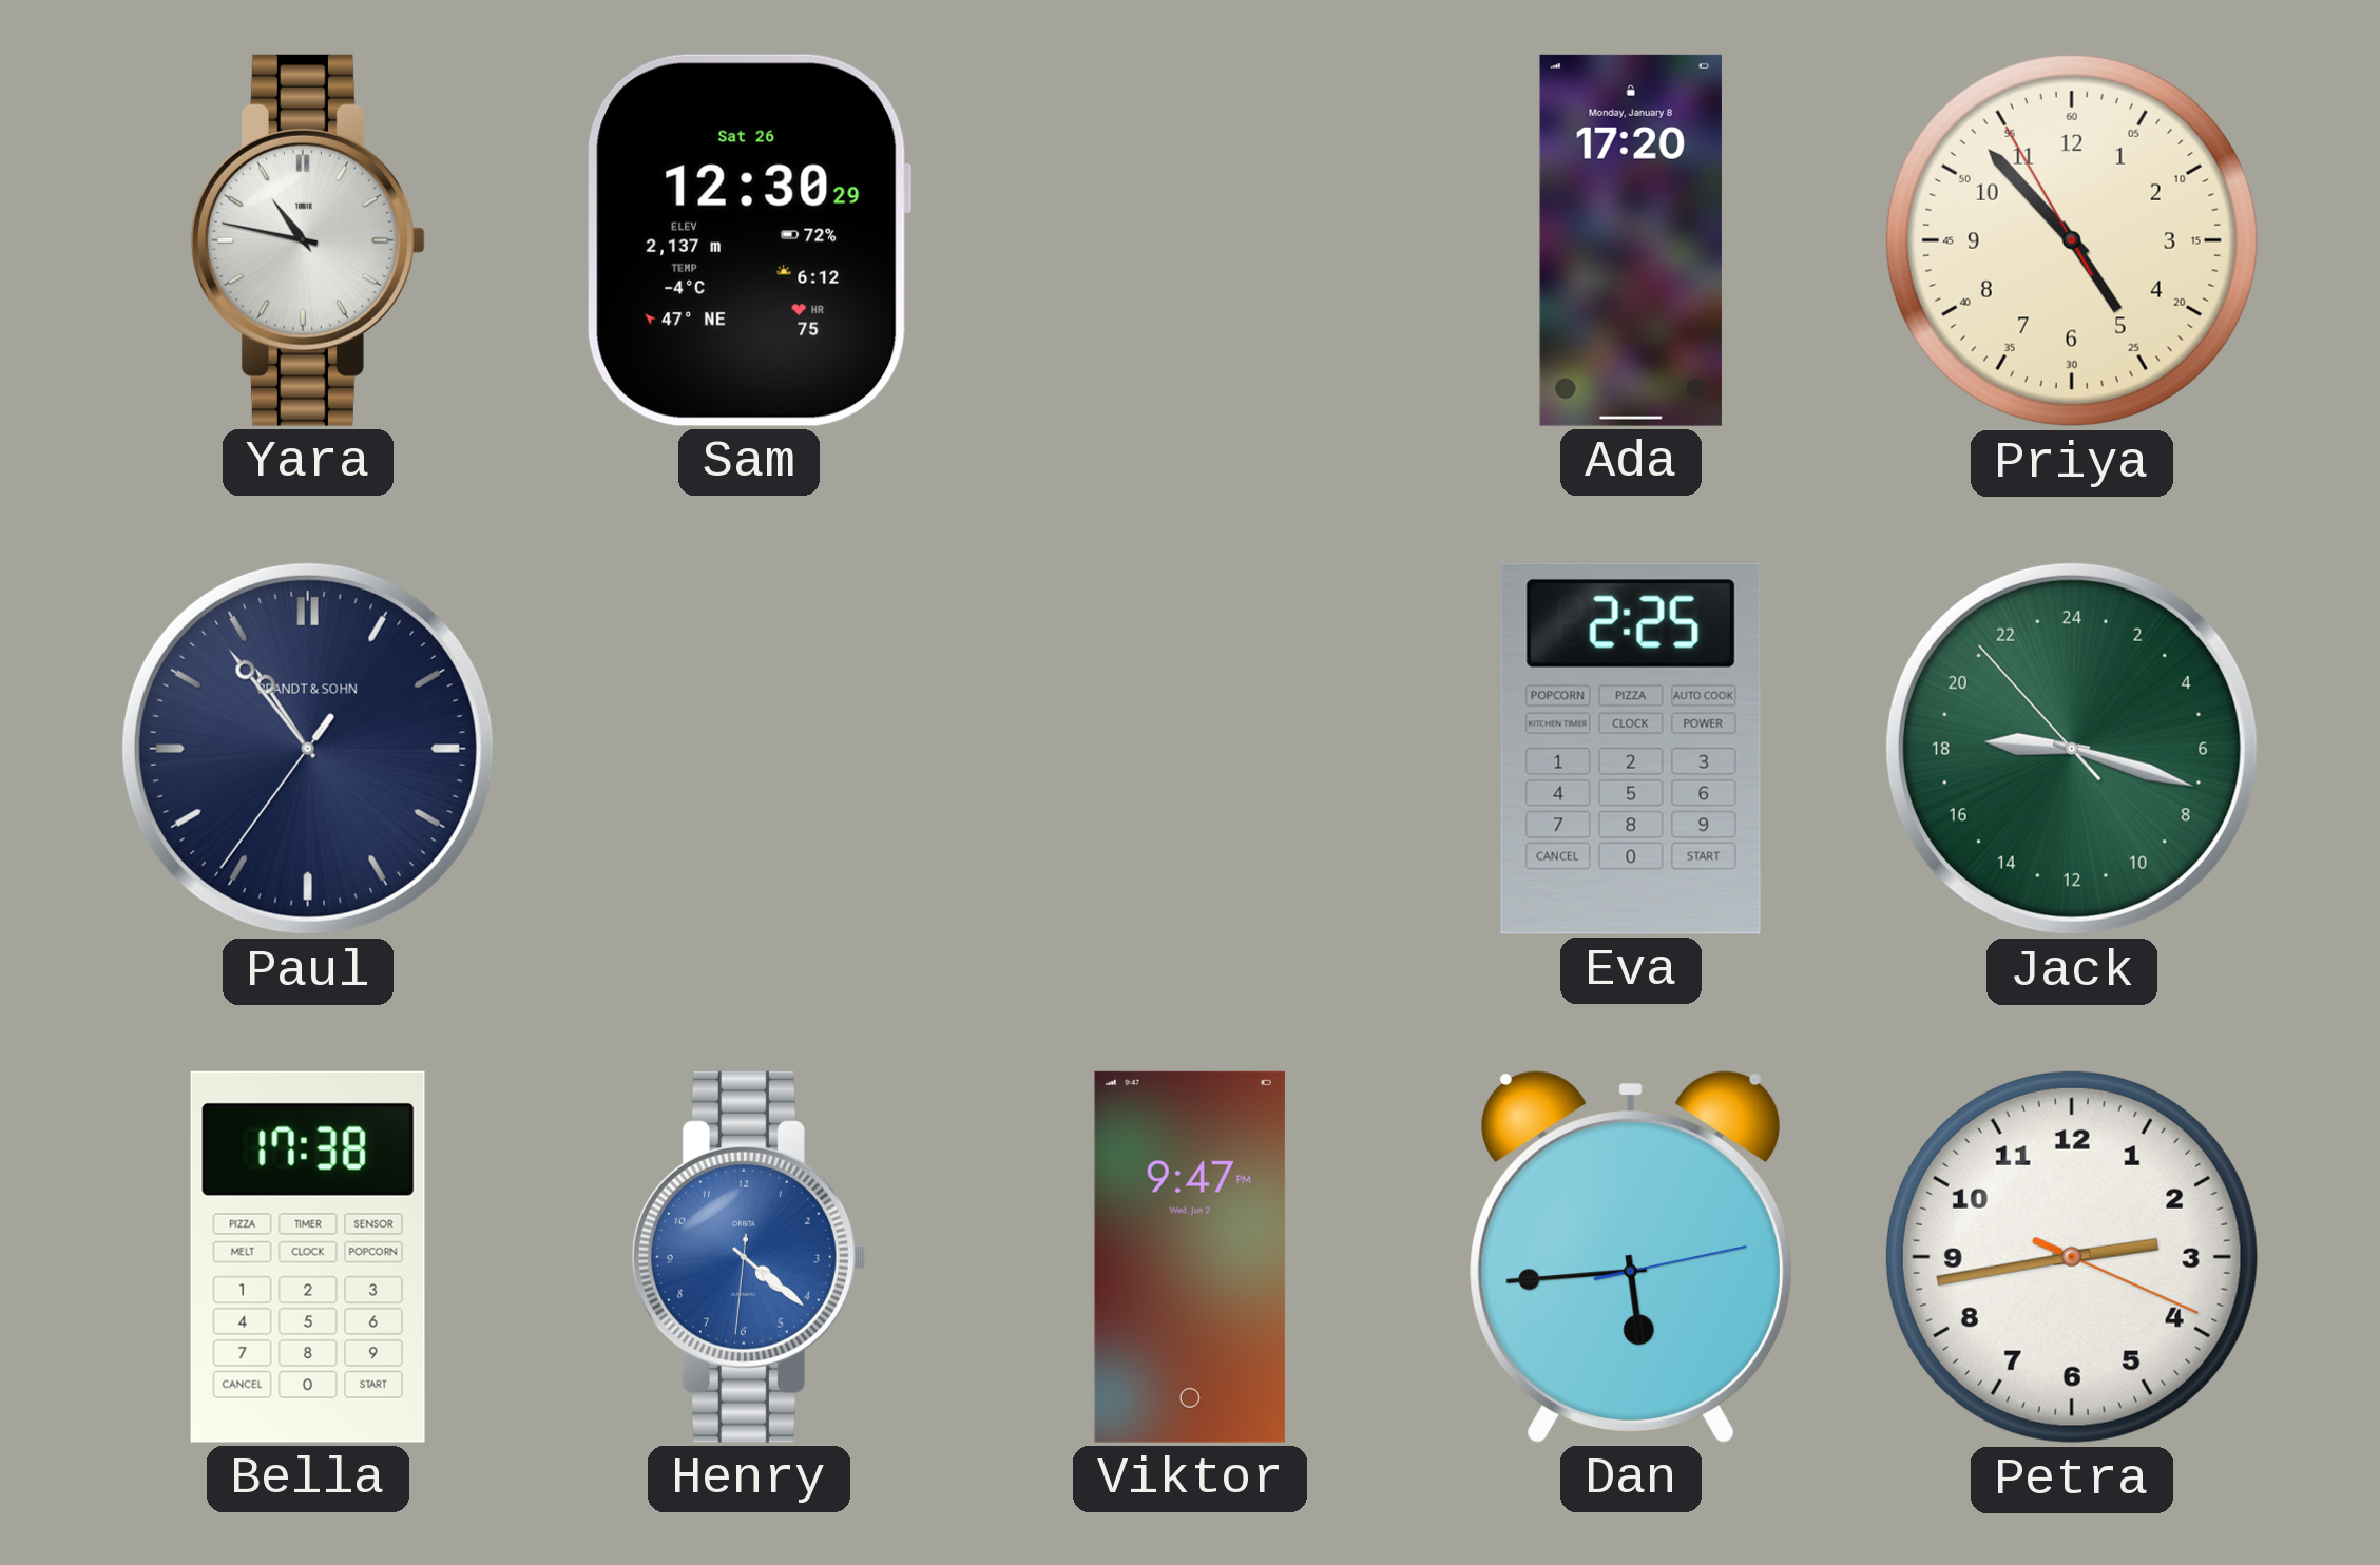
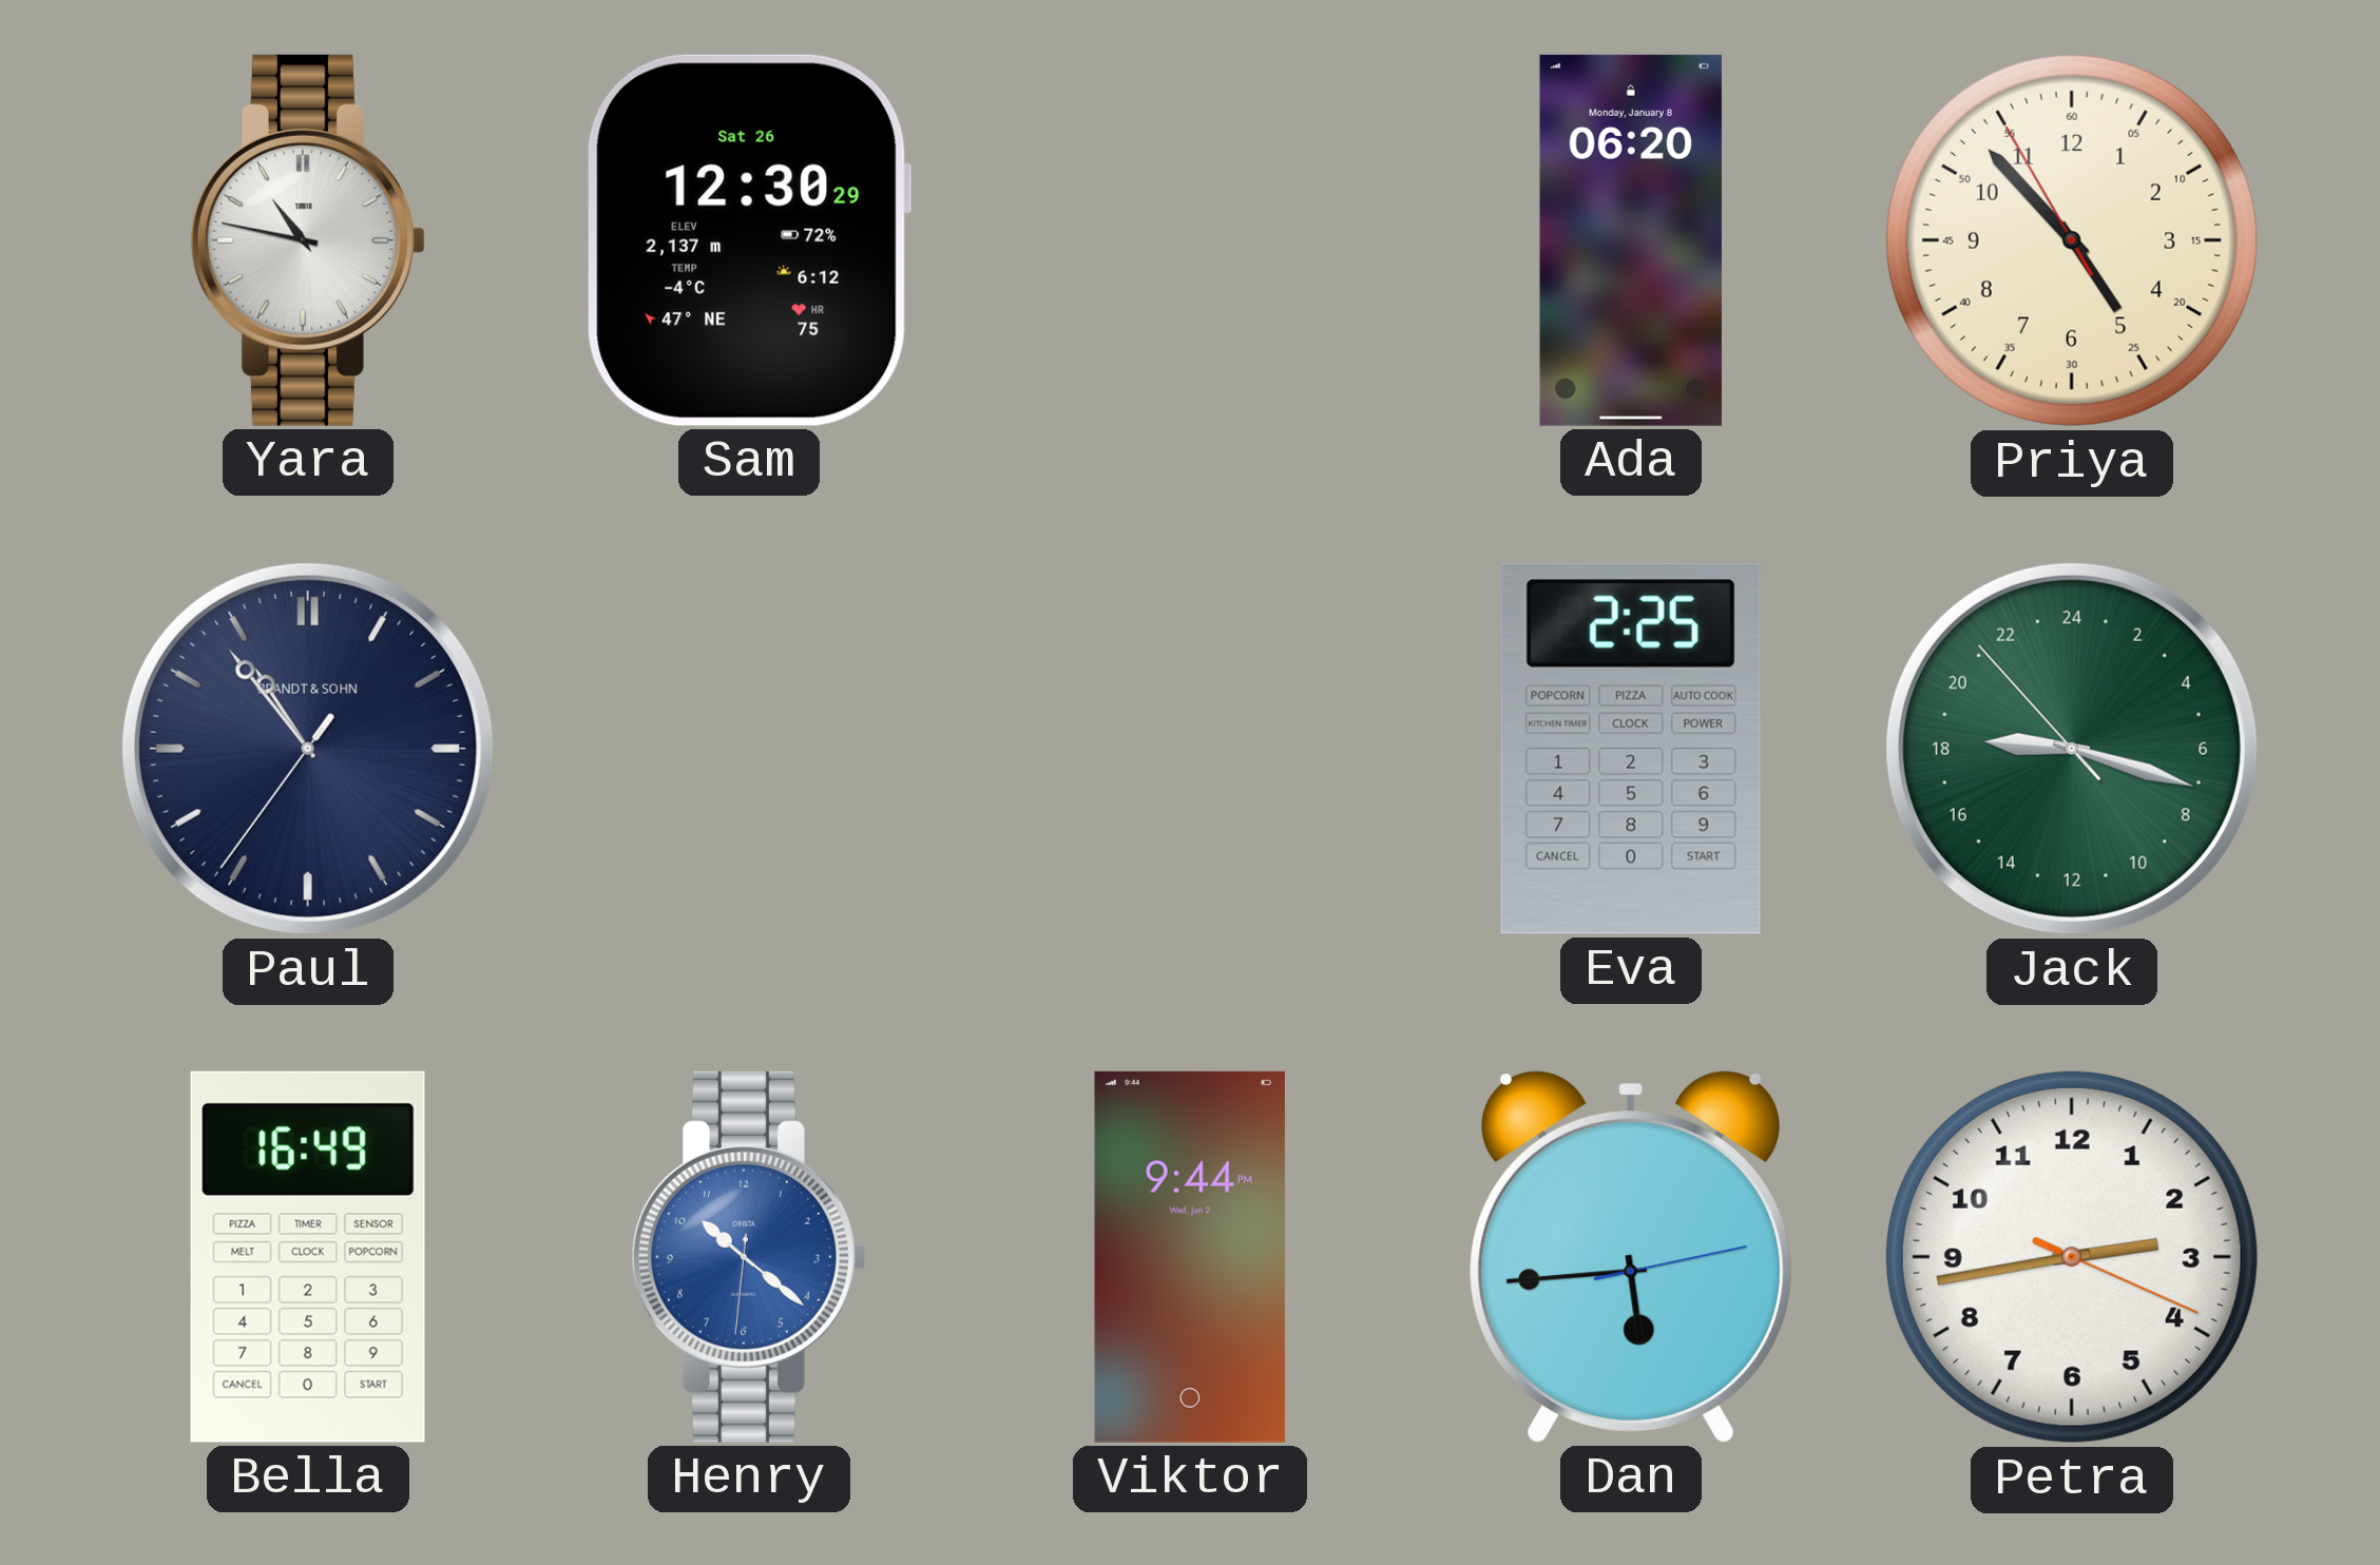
Ada: 17:20 -> 06:20 (1631, 240)
Bella: 17:38 -> 16:49 (308, 1257)
Henry: 4:21 -> 10:21 (749, 1257)
Viktor: 9:47 -> 9:44 (1190, 1257)
